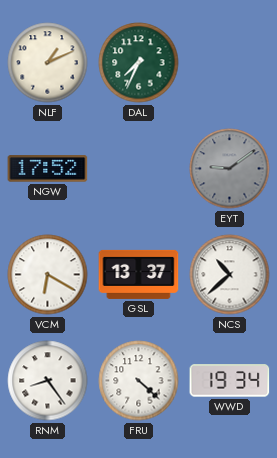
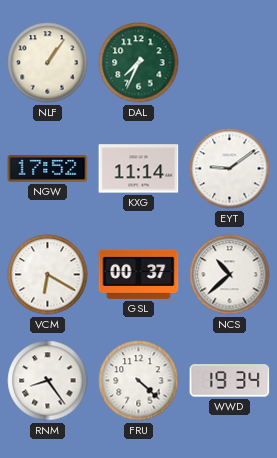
NLF: 1:11 -> 1:06 (48, 63)
KXG: none -> 11:14 (139, 169)
EYT dial: grey -> white (230, 169)
GSL: 13:37 -> 00:37 (139, 274)
